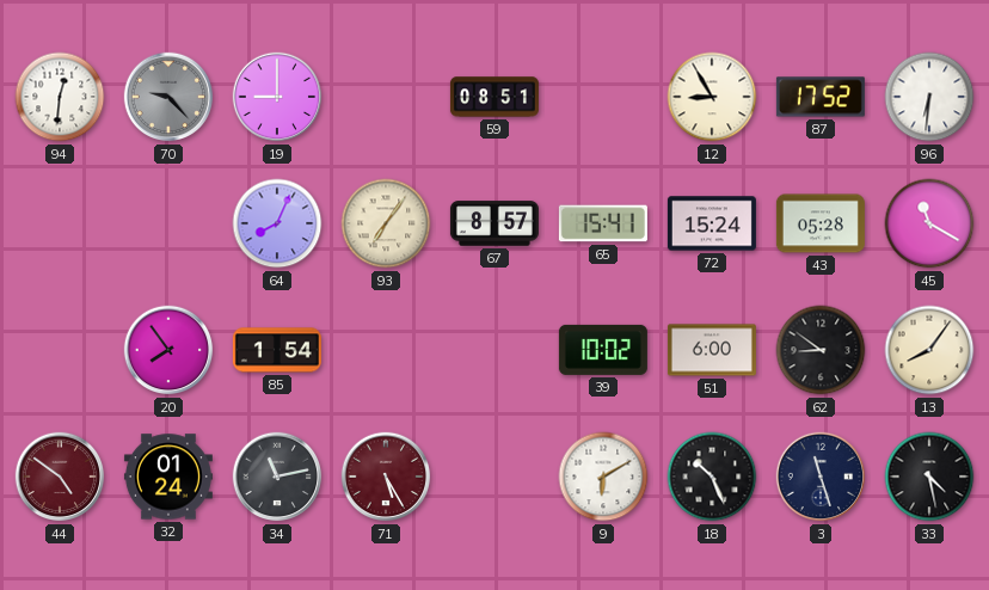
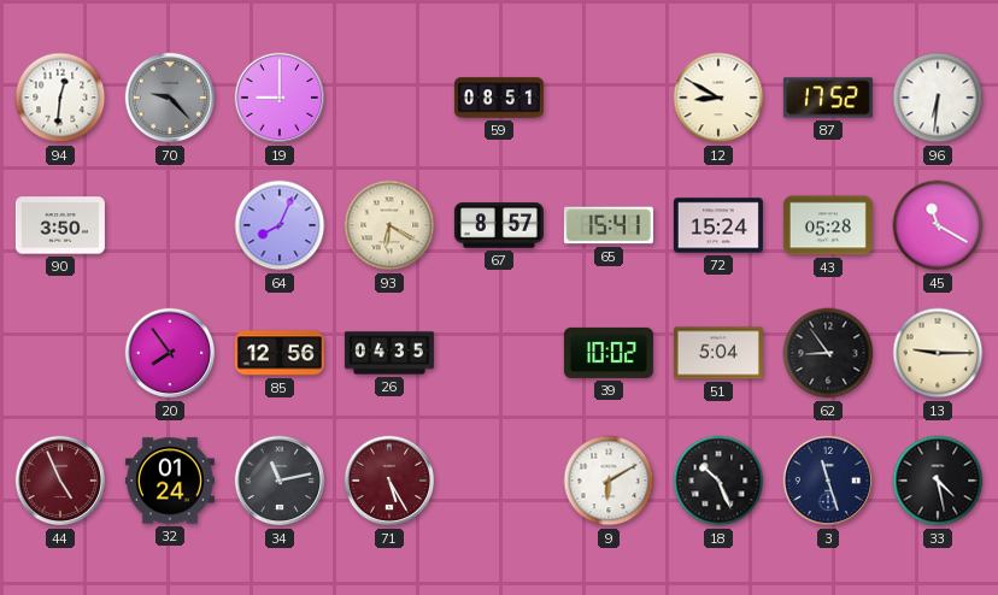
12: 8:55 -> 8:50 (718, 98)
90: none -> 3:50 (60, 225)
93: 7:06 -> 6:20 (389, 225)
85: 1:54 -> 12:56 (280, 353)
26: none -> 04:35 (389, 353)
51: 6:00 -> 5:04 (718, 353)
62: 8:51 -> 8:54 (828, 353)
13: 8:06 -> 9:15 (938, 353)
44: 4:51 -> 4:56 (60, 481)
